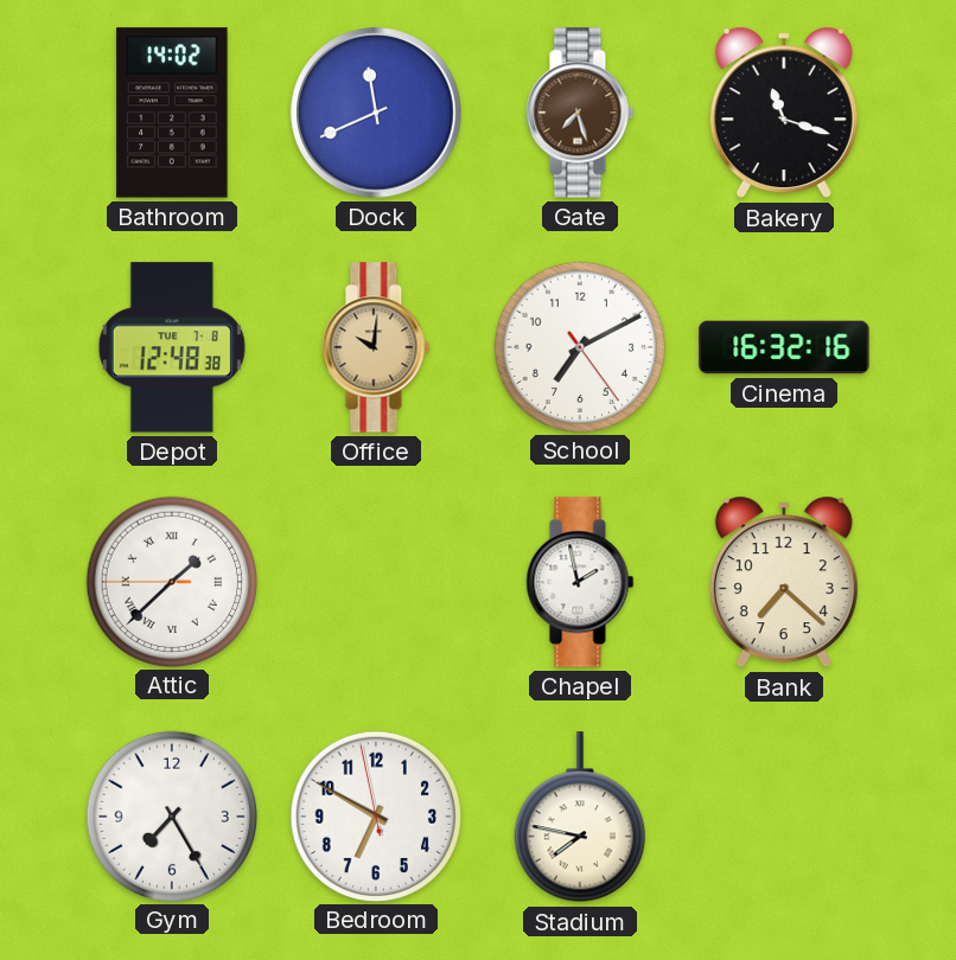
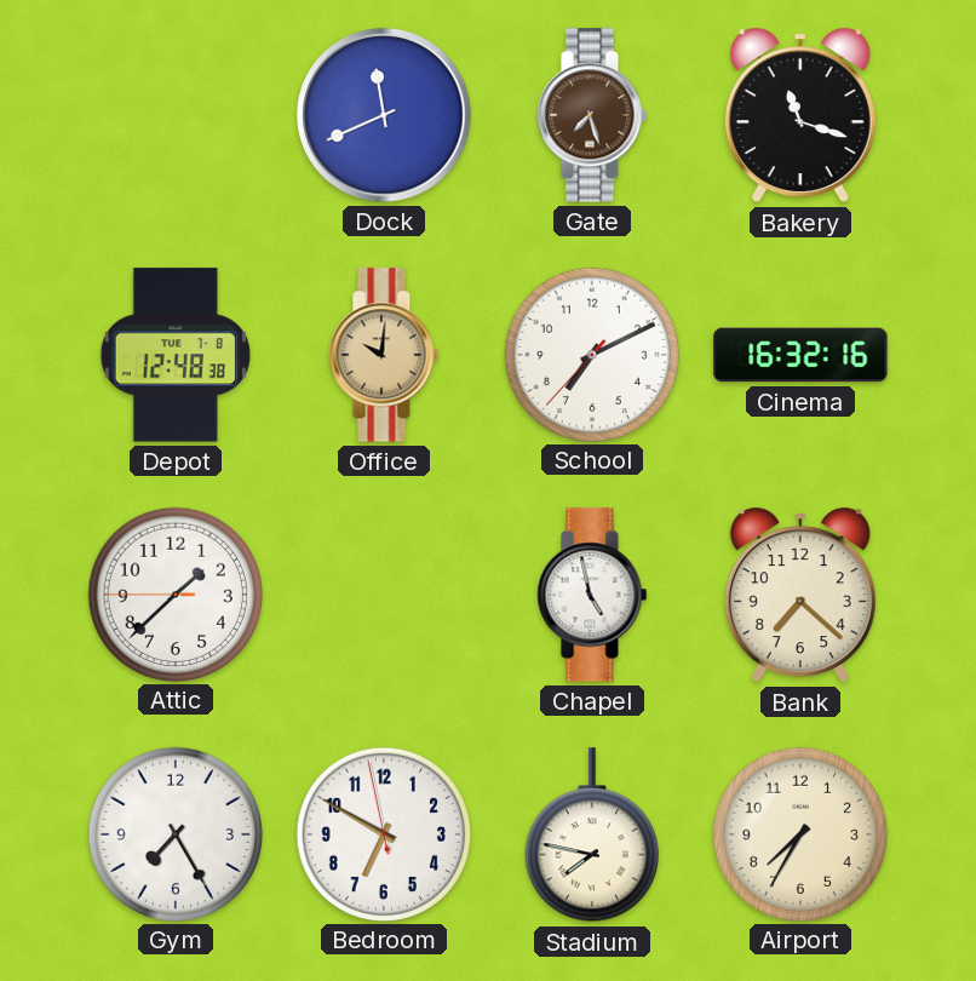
Bathroom: 14:02 -> none (172, 113)
School: 7:10:24 -> 7:10:37 (591, 354)
Attic numerals: Roman -> Arabic (174, 593)
Chapel: 1:58 -> 4:58 (592, 595)
Airport: none -> 7:35 (799, 833)
